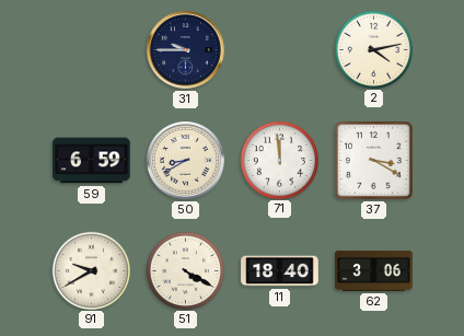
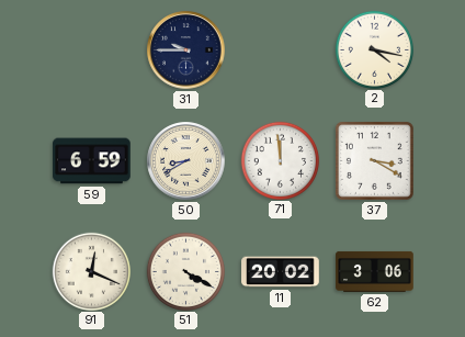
2: 4:13 -> 4:17 (374, 49)
91: 9:40 -> 12:19 (91, 271)
11: 18:40 -> 20:02 (281, 272)
